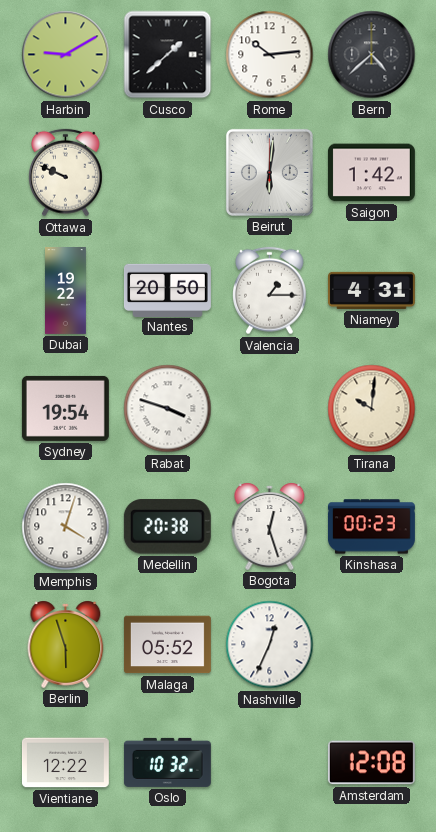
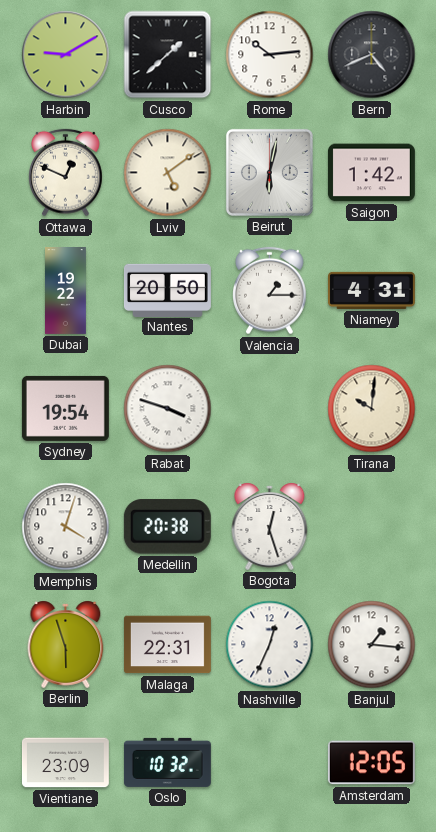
Bern: 4:38 -> 4:41 (372, 55)
Ottawa: 9:49 -> 12:49 (66, 173)
Lviv: none -> 5:09 (168, 173)
Beirut: 6:01 -> 6:02 (269, 172)
Kinshasa: 00:23 -> none (371, 527)
Malaga: 05:52 -> 22:31 (167, 645)
Banjul: none -> 1:16 (372, 645)
Vientiane: 12:22 -> 23:09 (65, 763)
Amsterdam: 12:08 -> 12:05 (371, 763)
